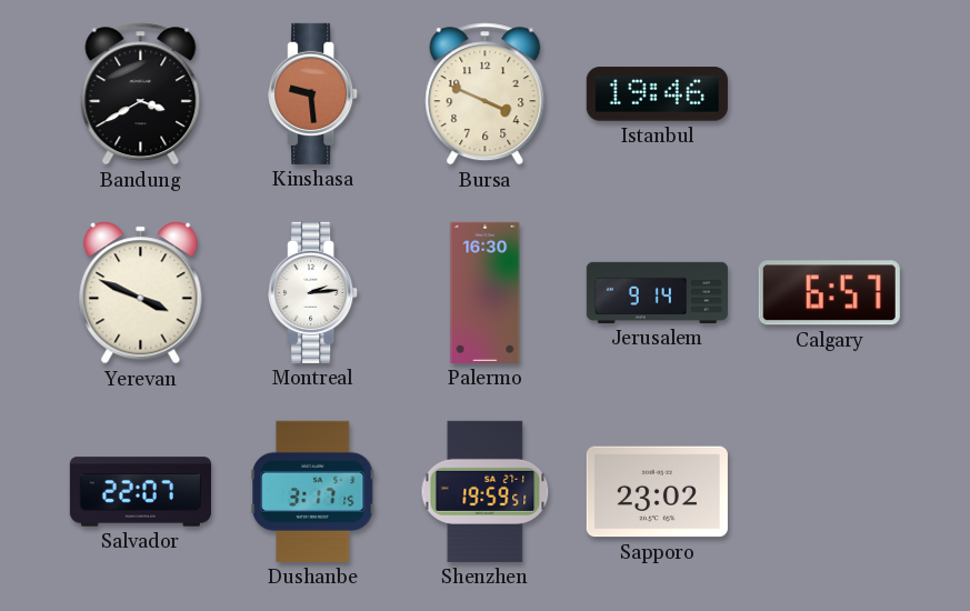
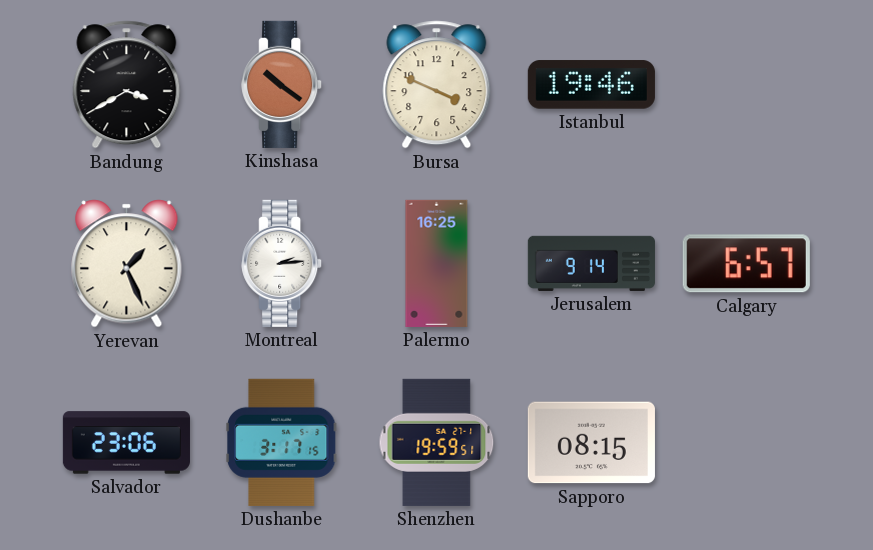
Kinshasa: 9:29 -> 10:21 (282, 84)
Yerevan: 3:49 -> 1:26 (127, 264)
Palermo: 16:30 -> 16:25 (437, 263)
Salvador: 22:07 -> 23:06 (126, 443)
Sapporo: 23:02 -> 08:15 (591, 443)
